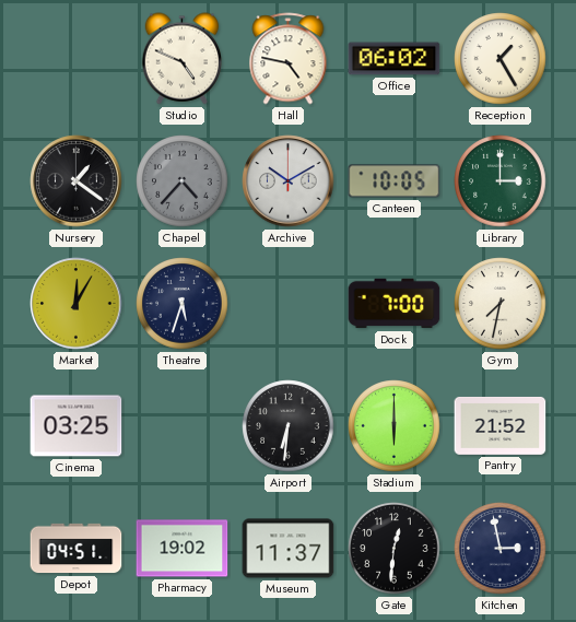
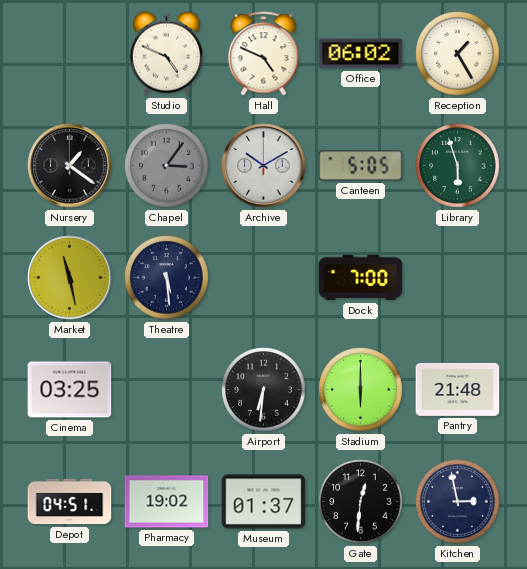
Hall: 4:47 -> 4:49 (264, 54)
Chapel: 4:37 -> 3:06 (167, 166)
Canteen: 10:05 -> 5:05 (361, 166)
Library: 3:00 -> 5:57 (458, 166)
Market: 12:05 -> 11:28 (70, 278)
Theatre: 5:33 -> 5:29 (167, 278)
Gym: 7:32 -> none (501, 304)
Pantry: 21:52 -> 21:48 (458, 389)
Museum: 11:37 -> 01:37 (264, 502)
